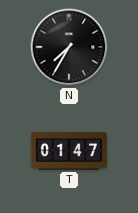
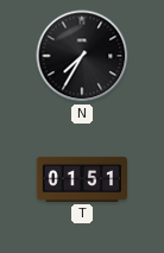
T: 01:47 -> 01:51 (81, 179)
